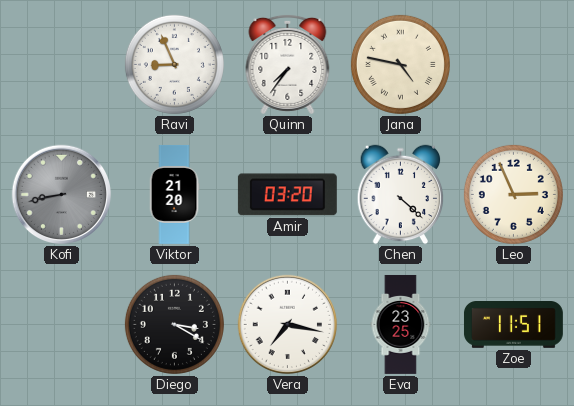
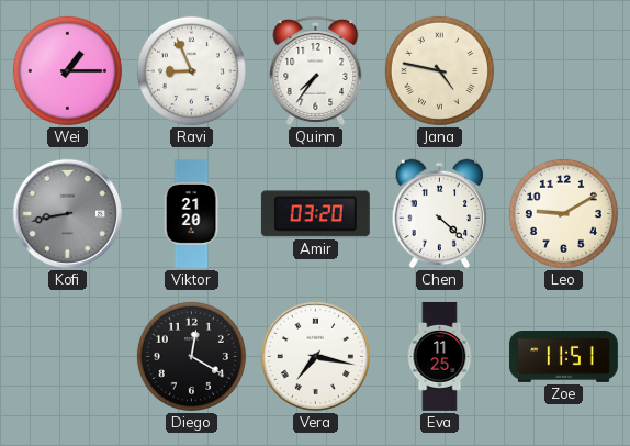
Wei: none -> 1:15 (67, 70)
Leo: 2:56 -> 9:10 (563, 213)
Diego: 3:20 -> 12:20 (191, 356)
Eva: 23:25 -> 11:25 (440, 356)
